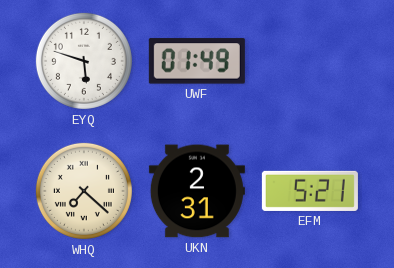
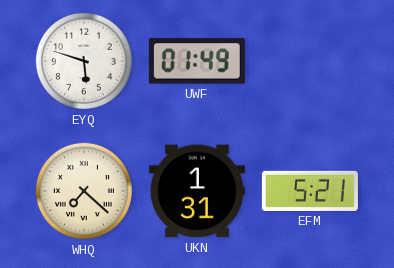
UKN: 2:31 -> 1:31 (197, 191)
